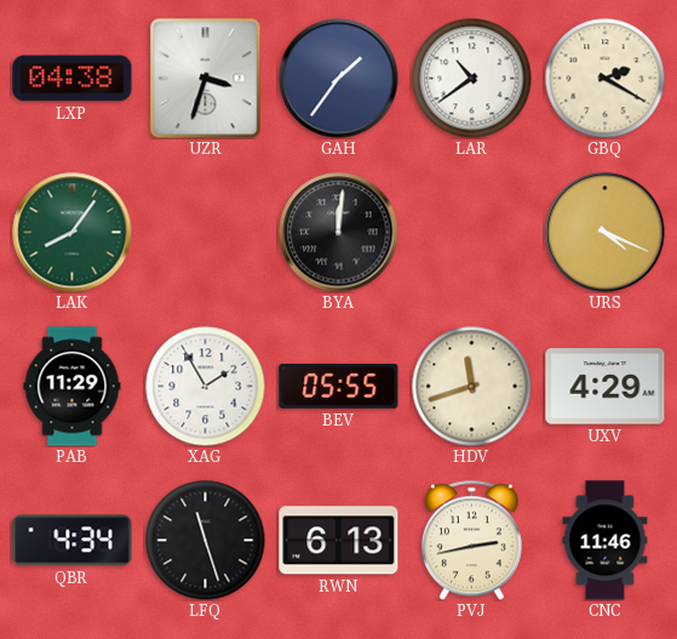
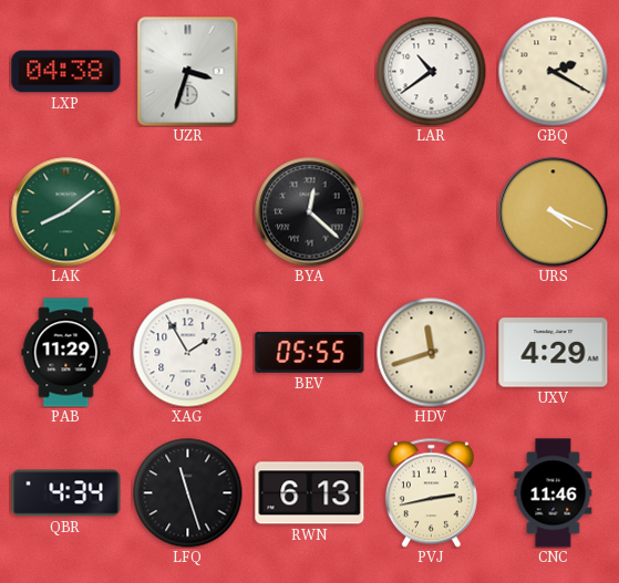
GAH: 1:36 -> none (339, 79)
LAK: 8:06 -> 8:09 (66, 212)
BYA: 12:01 -> 12:22 (310, 212)
